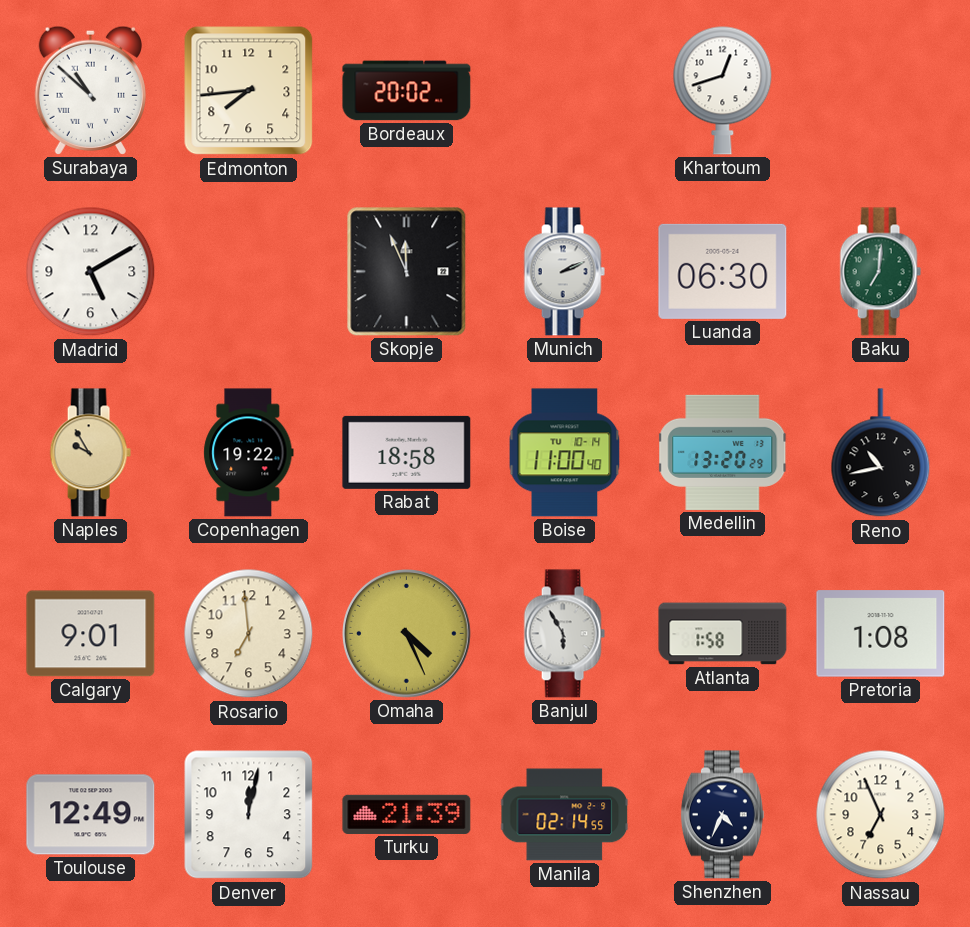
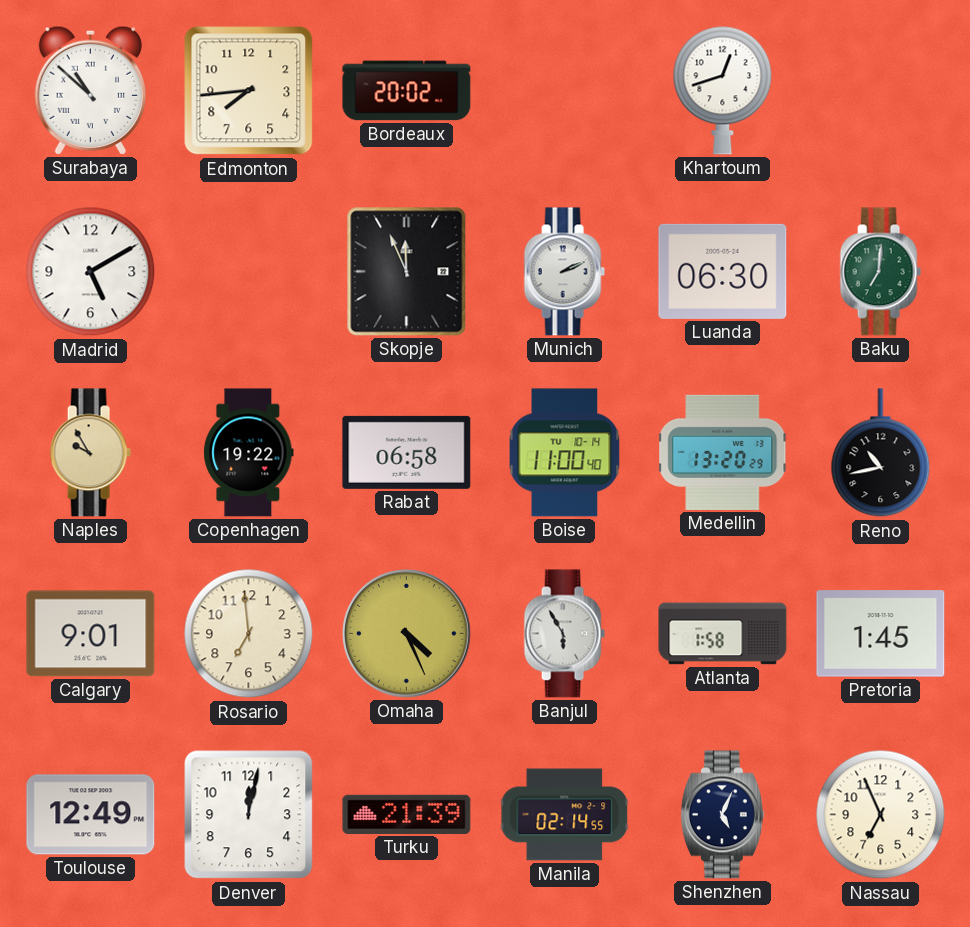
Rabat: 18:58 -> 06:58 (407, 452)
Pretoria: 1:08 -> 1:45 (881, 634)
Shenzhen: 4:34 -> 5:04 (722, 815)
